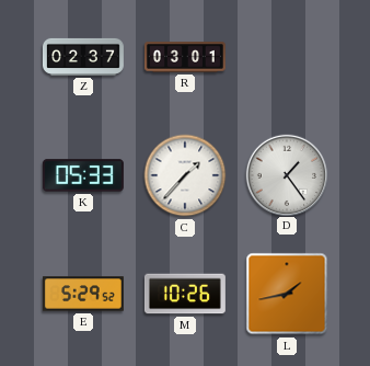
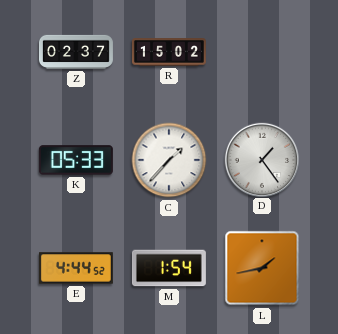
R: 03:01 -> 15:02 (169, 52)
E: 5:29 -> 4:44 (76, 268)
M: 10:26 -> 1:54 (169, 268)
